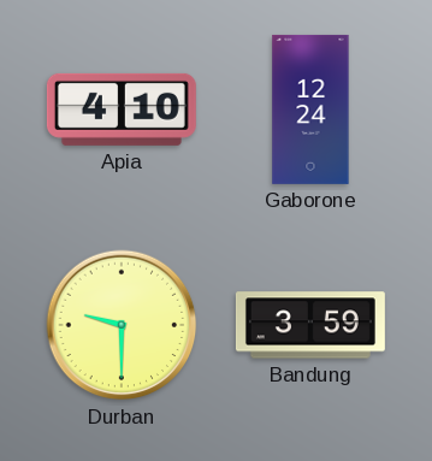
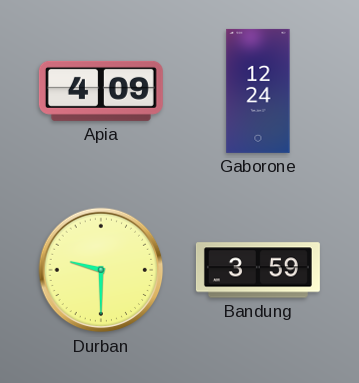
Apia: 4:10 -> 4:09 (101, 91)
